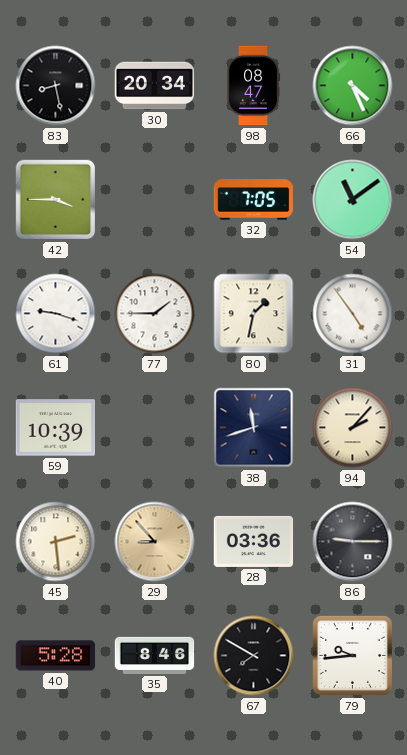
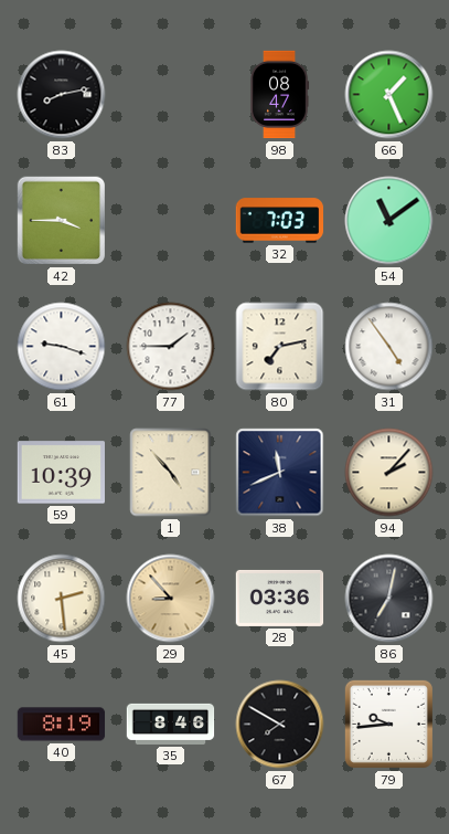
83: 8:28 -> 8:13 (62, 95)
30: 20:34 -> none (155, 86)
66: 4:26 -> 1:26 (389, 95)
32: 7:05 -> 7:03 (280, 221)
80: 1:32 -> 7:13 (280, 347)
1: none -> 4:53 (171, 473)
38: 11:42 -> 11:41 (280, 473)
86: 9:15 -> 7:02 (389, 599)
40: 5:28 -> 8:19 (62, 725)
